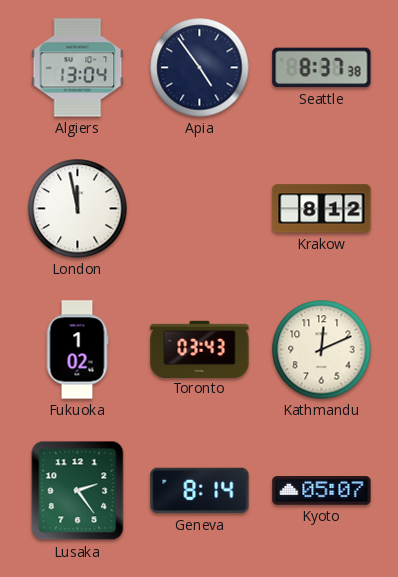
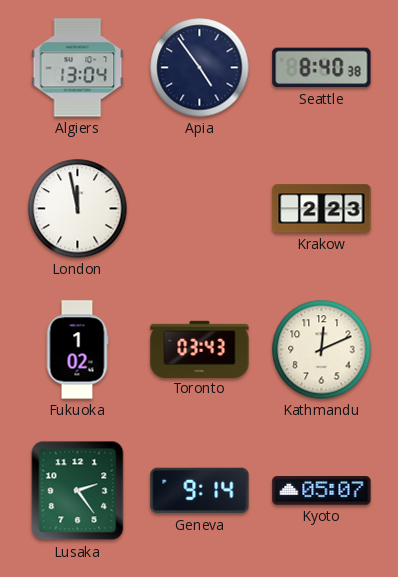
Seattle: 8:37 -> 8:40 (322, 68)
Krakow: 8:12 -> 2:23 (322, 209)
Geneva: 8:14 -> 9:14 (200, 491)
